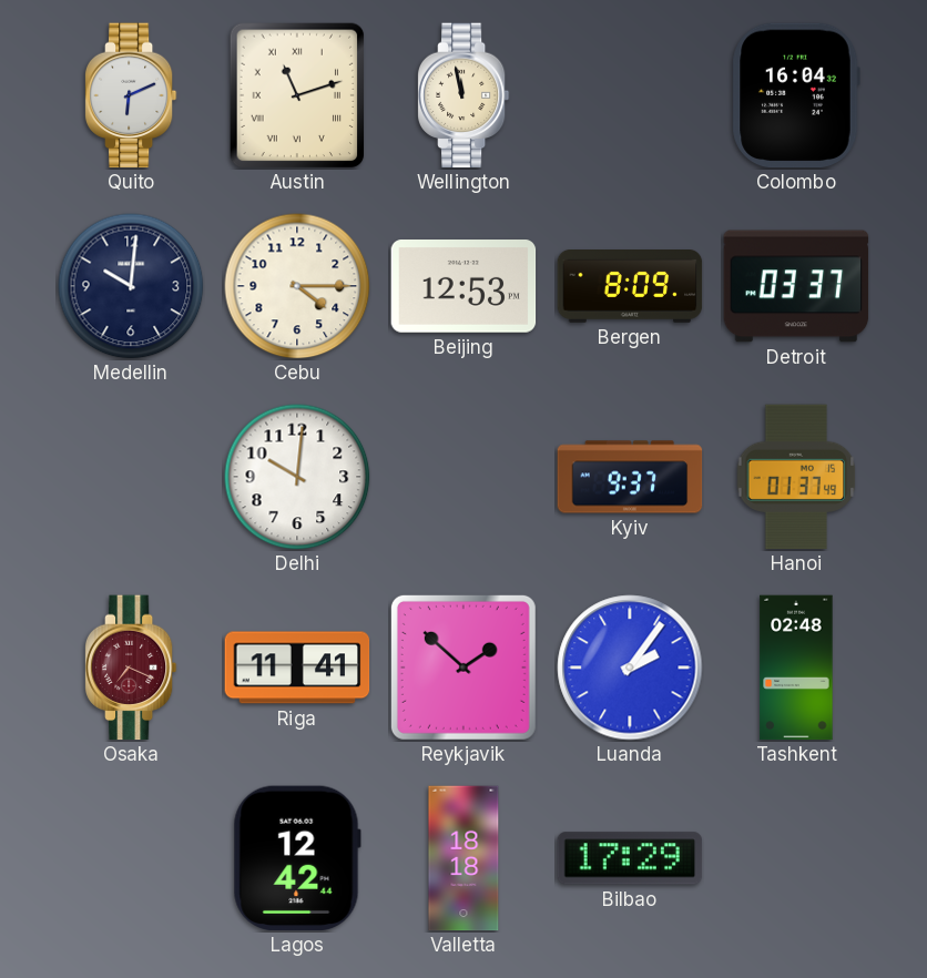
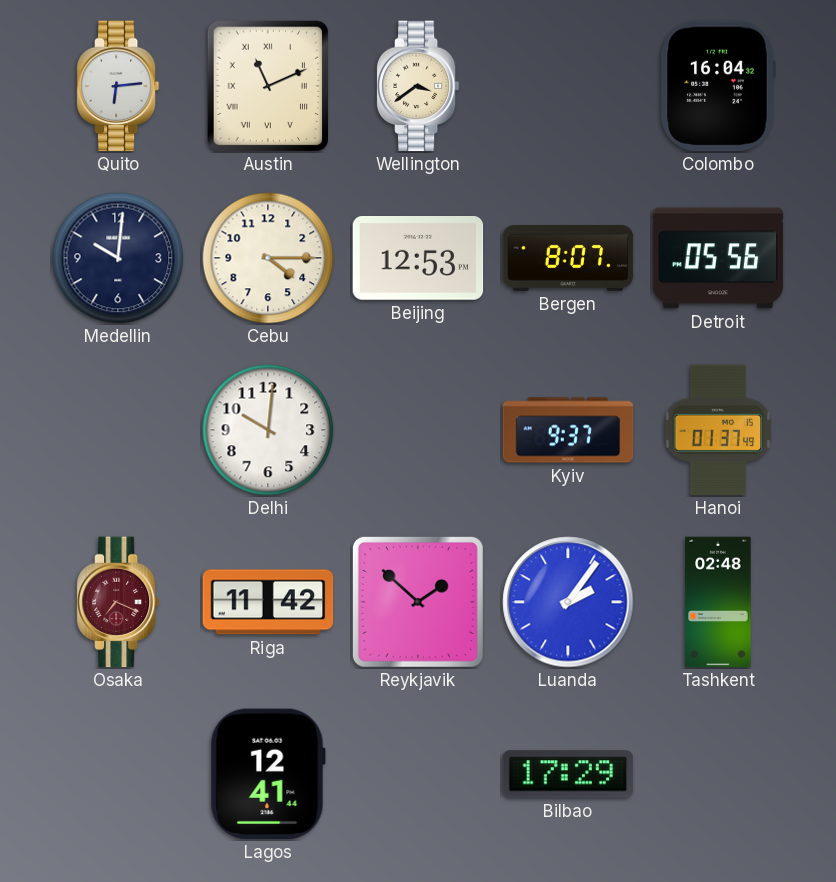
Quito: 6:11 -> 6:14 (118, 86)
Austin: 11:12 -> 11:11 (268, 86)
Wellington: 11:58 -> 3:39 (418, 86)
Bergen: 8:09 -> 8:07 (568, 259)
Detroit: 03:37 -> 05:56 (718, 258)
Riga: 11:41 -> 11:42 (268, 602)
Lagos: 12:42 -> 12:41 (268, 774)
Valletta: 18:18 -> none (463, 858)
